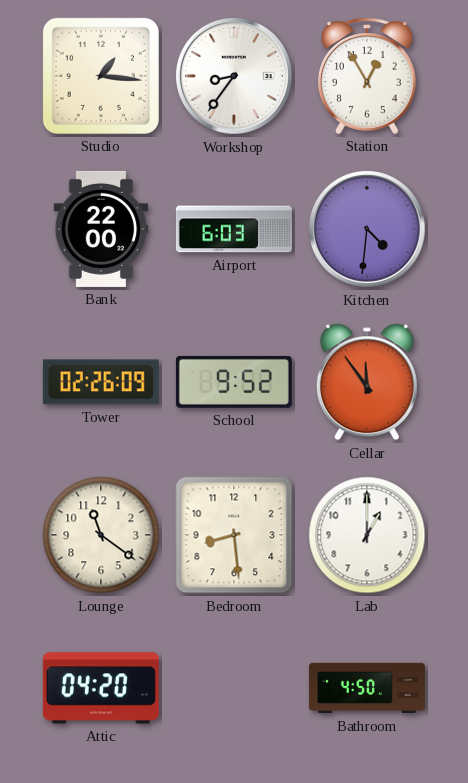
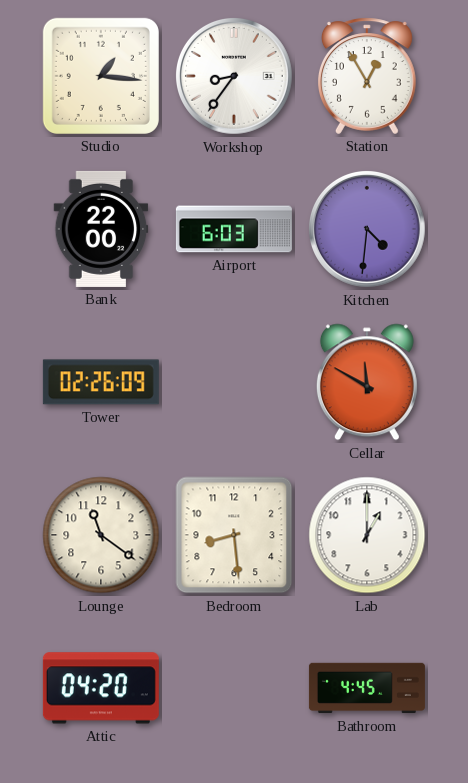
School: 9:52 -> none (234, 382)
Cellar: 11:54 -> 11:50 (367, 382)
Bathroom: 4:50 -> 4:45 (367, 688)
